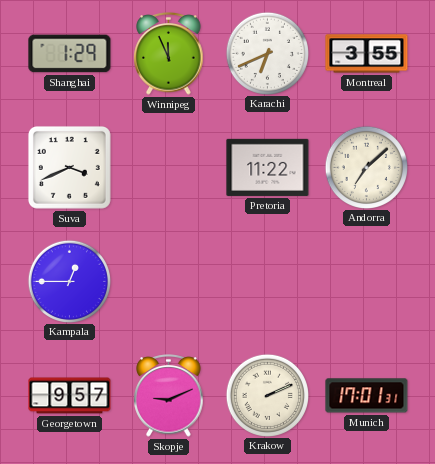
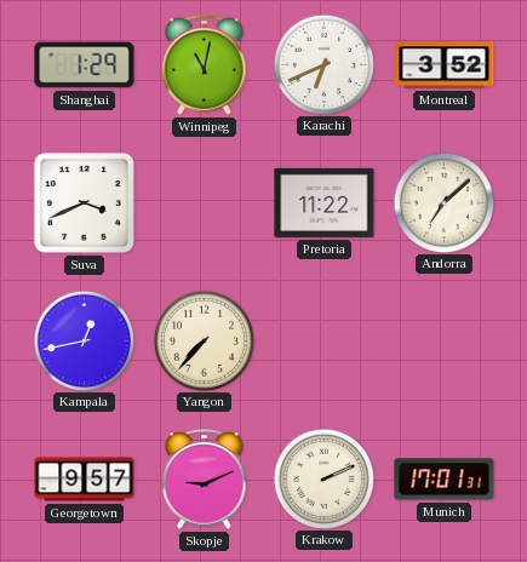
Winnipeg: 11:56 -> 11:02 (205, 65)
Montreal: 3:55 -> 3:52 (445, 65)
Kampala: 12:45 -> 12:43 (84, 340)
Yangon: none -> 7:37 (204, 340)
